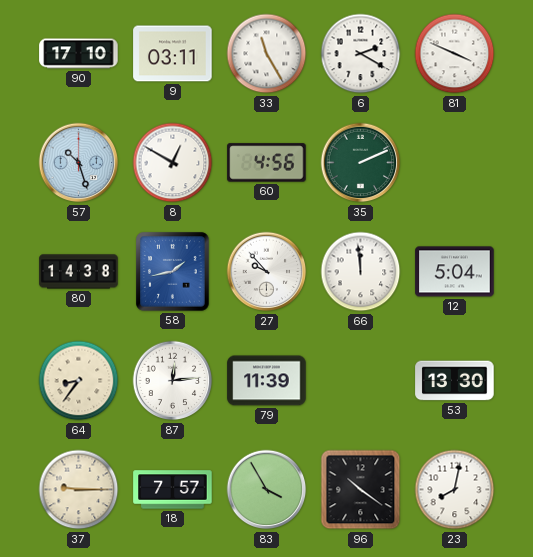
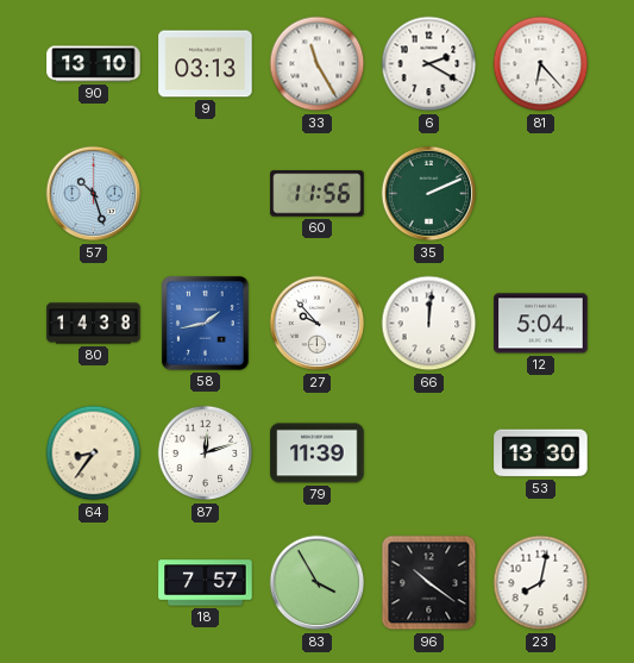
90: 17:10 -> 13:10 (94, 64)
9: 03:11 -> 03:13 (206, 64)
81: 3:49 -> 6:23 (541, 64)
8: 12:50 -> none (173, 163)
60: 4:56 -> 11:56 (318, 194)
66: 11:59 -> 12:01 (429, 324)
87: 12:14 -> 12:12 (206, 454)
37: 9:15 -> none (79, 490)
